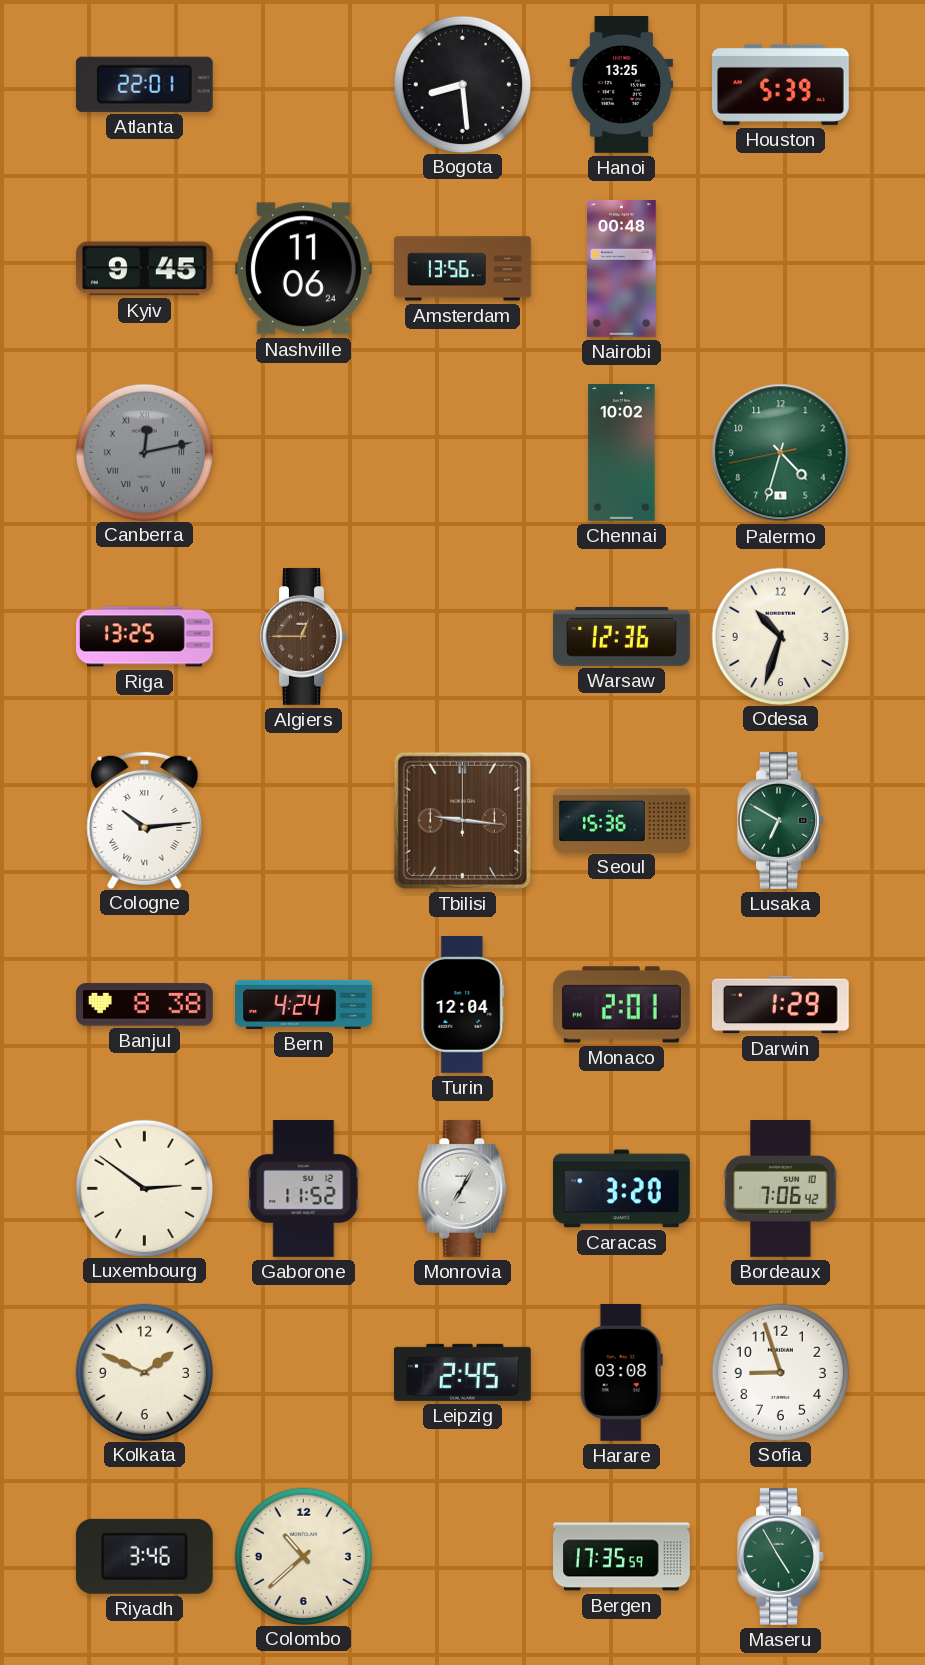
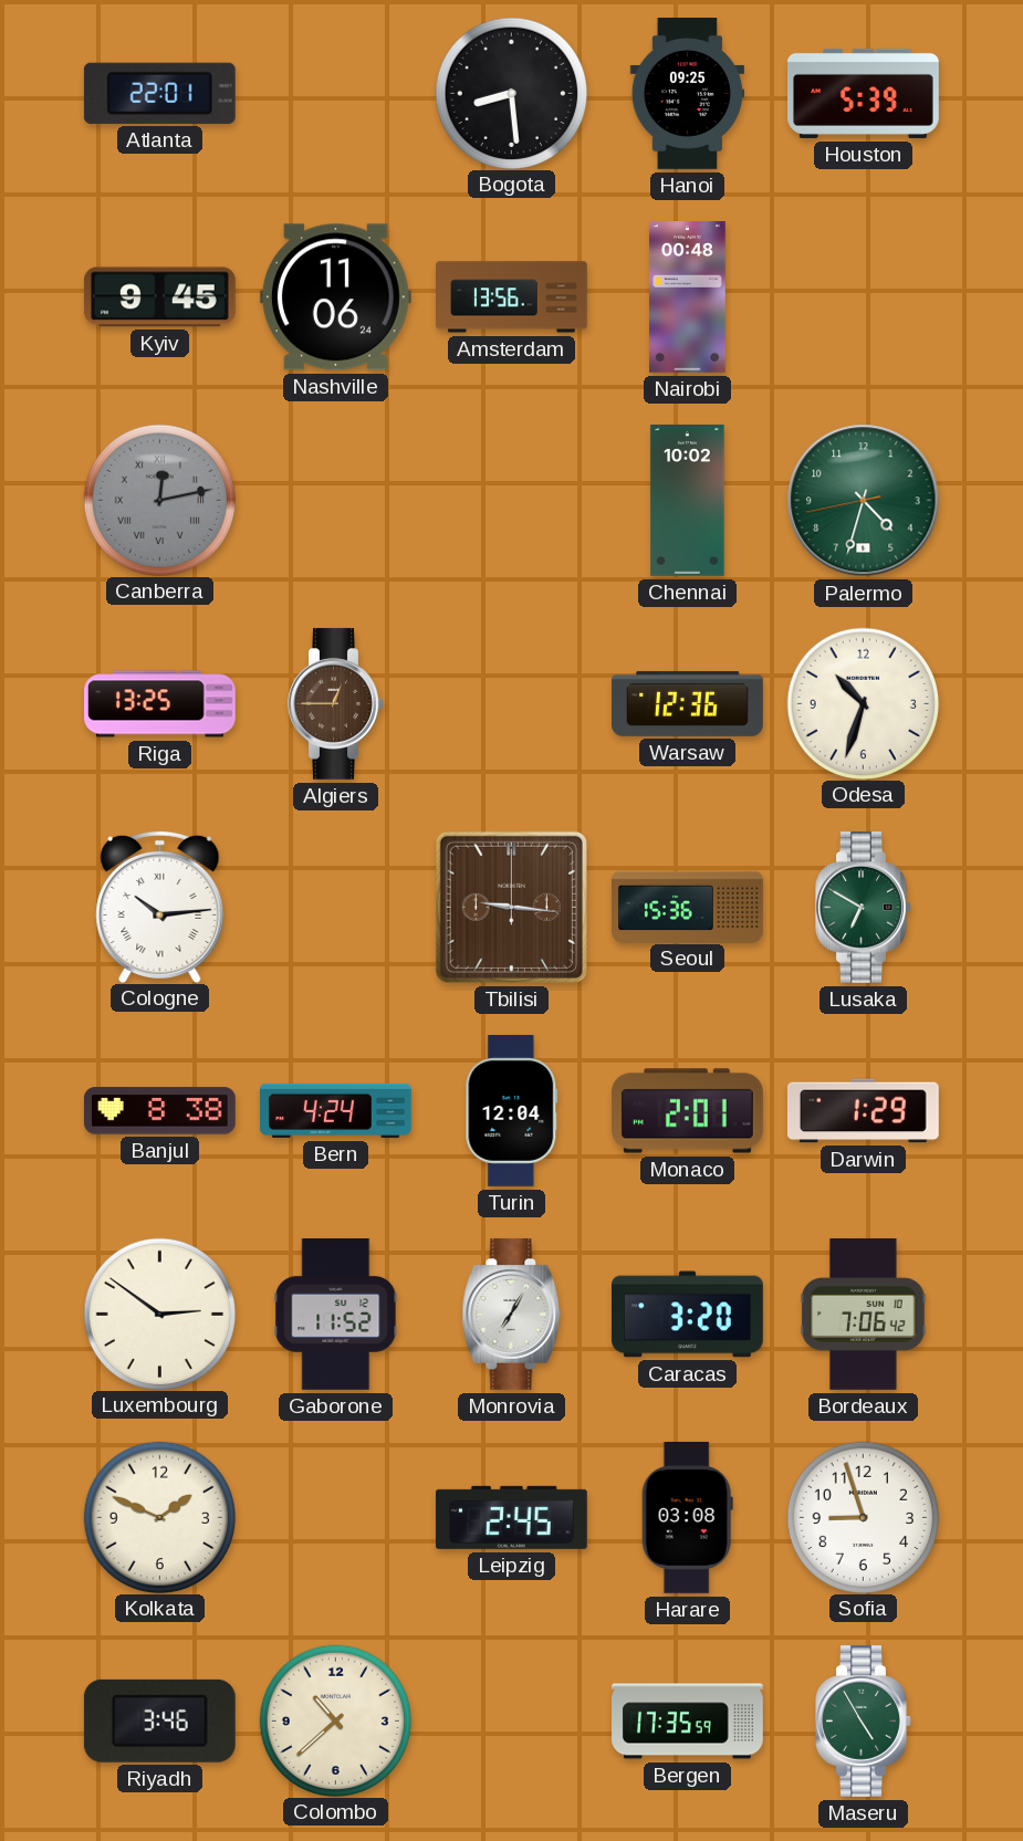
Hanoi: 13:25 -> 09:25 (687, 94)
